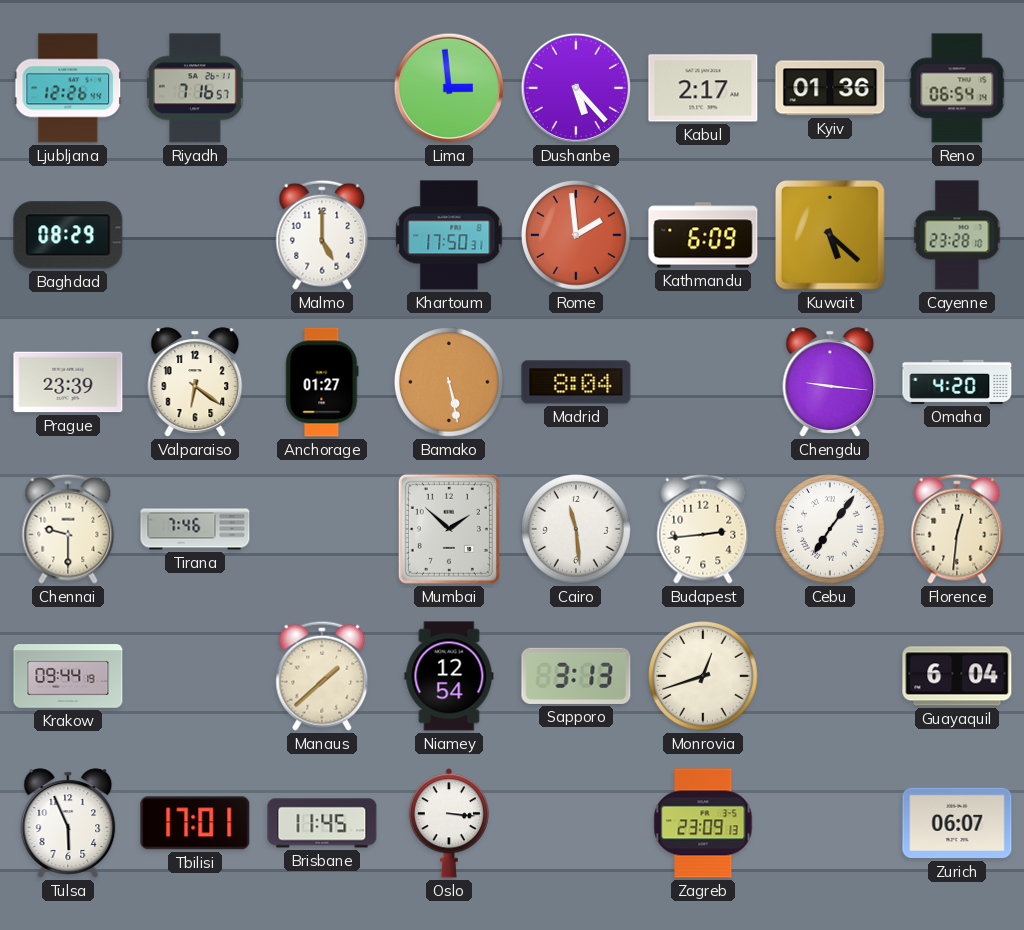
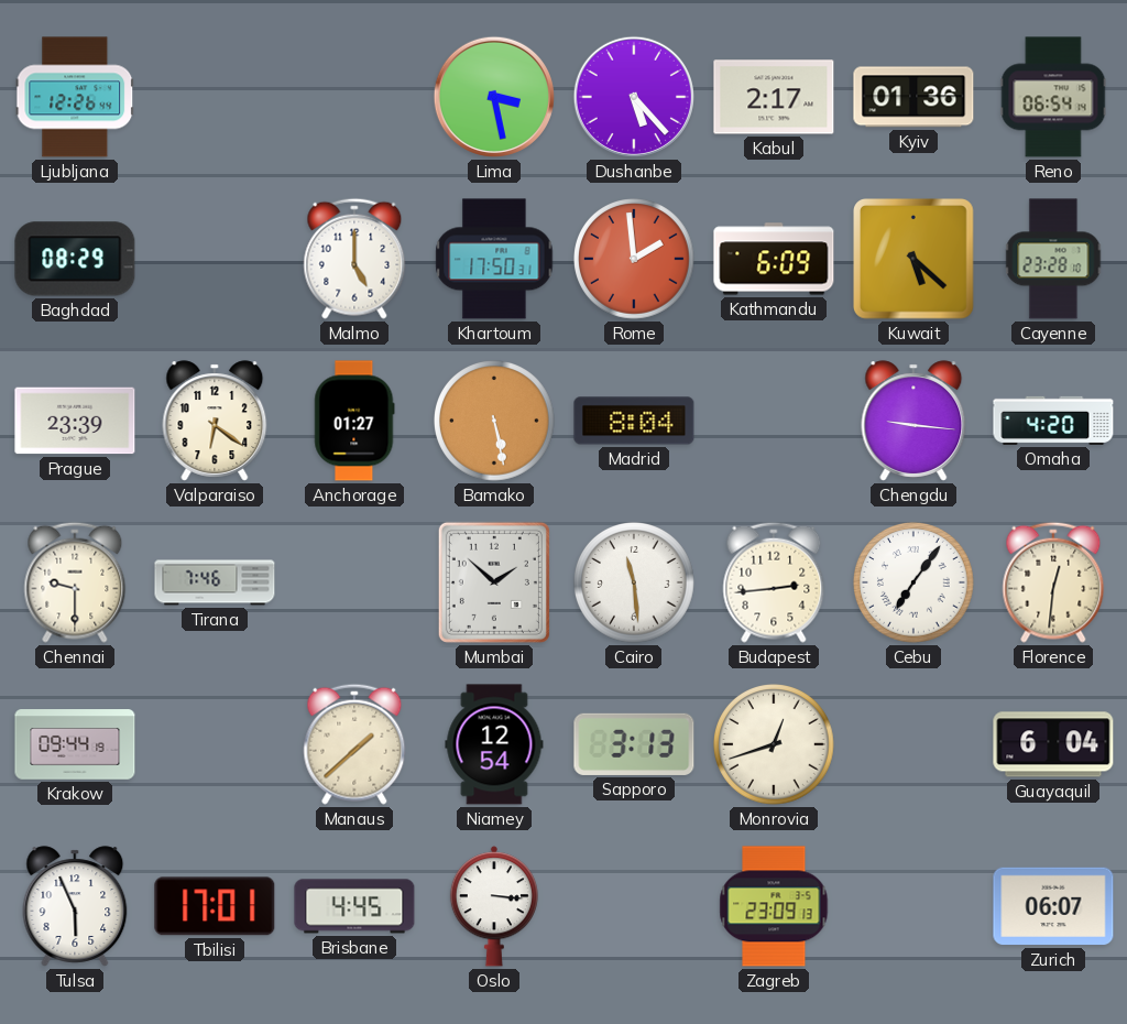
Riyadh: 7:16 -> none (195, 88)
Lima: 2:59 -> 3:28 (494, 97)
Brisbane: 11:45 -> 4:45 (354, 906)
